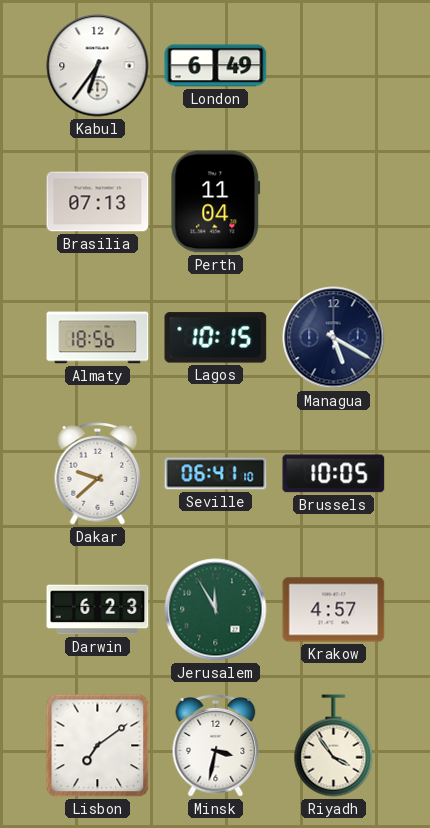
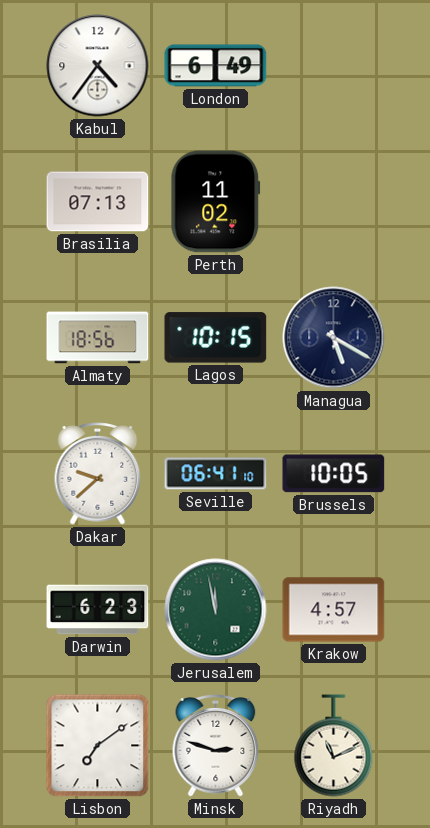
Kabul: 6:36 -> 4:36 (98, 66)
Perth: 11:04 -> 11:02 (216, 202)
Jerusalem: 11:55 -> 11:58 (216, 610)
Minsk: 3:32 -> 2:48 (216, 746)
Riyadh: 3:54 -> 11:11 (334, 746)
